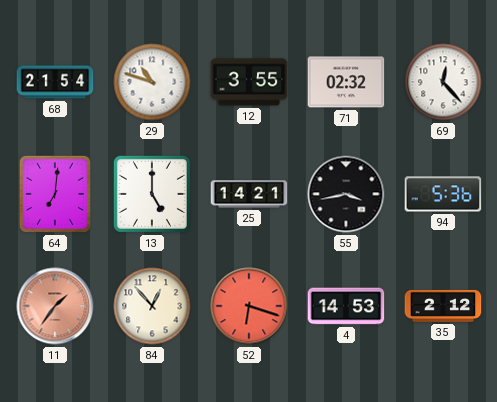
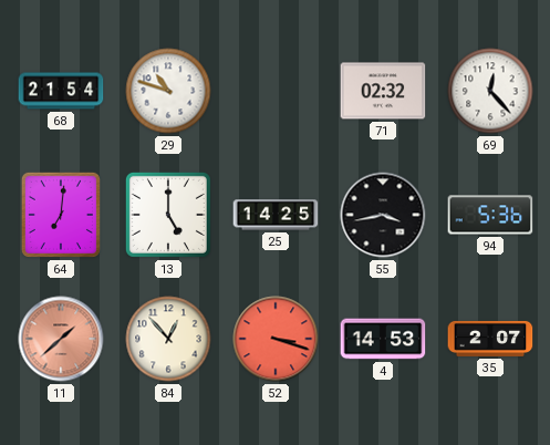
12: 3:55 -> none (249, 82)
25: 14:21 -> 14:25 (276, 215)
11: 1:36 -> 1:38 (61, 339)
52: 6:18 -> 3:18 (276, 339)
35: 2:12 -> 2:07 (490, 339)
